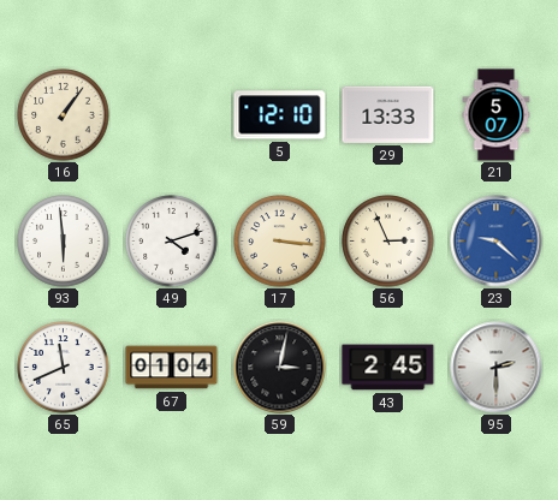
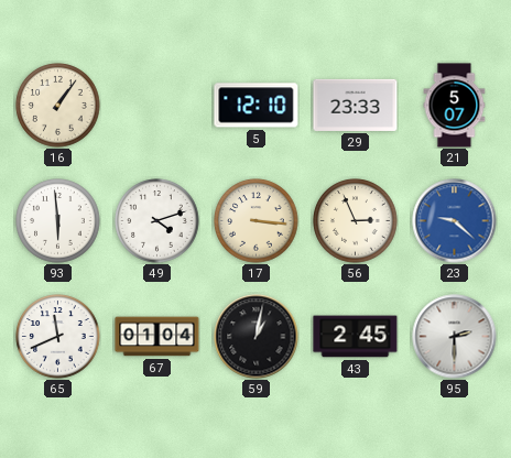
29: 13:33 -> 23:33 (356, 105)
59: 3:02 -> 1:02 (257, 337)
